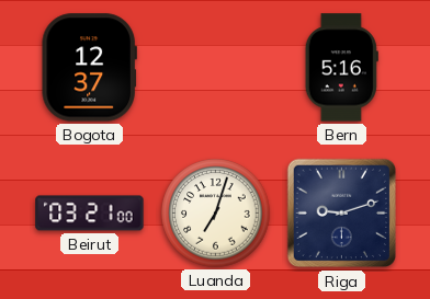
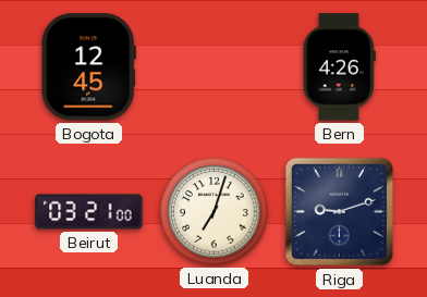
Bogota: 12:37 -> 12:45 (88, 67)
Bern: 5:16 -> 4:26 (339, 67)
